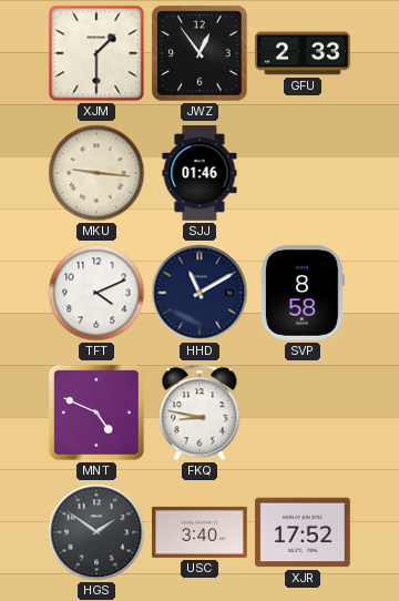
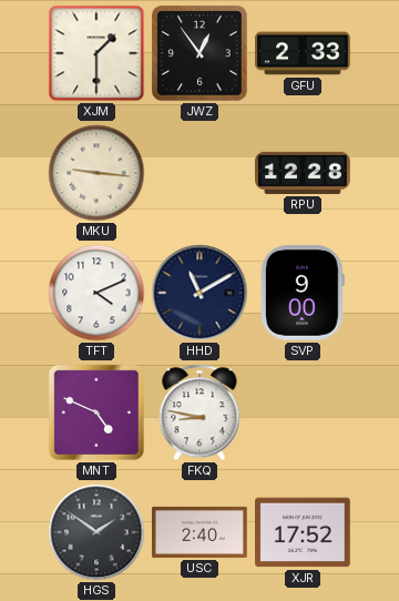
SJJ: 01:46 -> none (199, 173)
RPU: none -> 12:28 (303, 173)
SVP: 8:58 -> 9:00 (304, 293)
USC: 3:40 -> 2:40 (199, 532)
